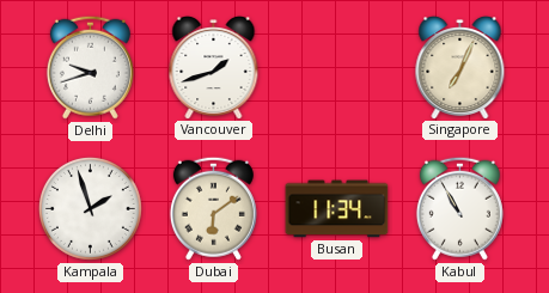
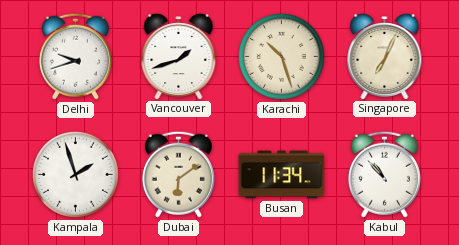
Karachi: none -> 10:27 (281, 56)
Kabul: 10:55 -> 10:53 (384, 174)
